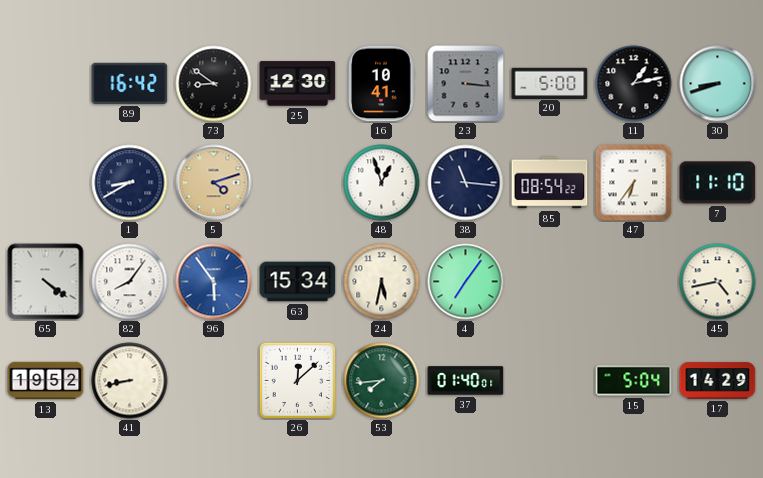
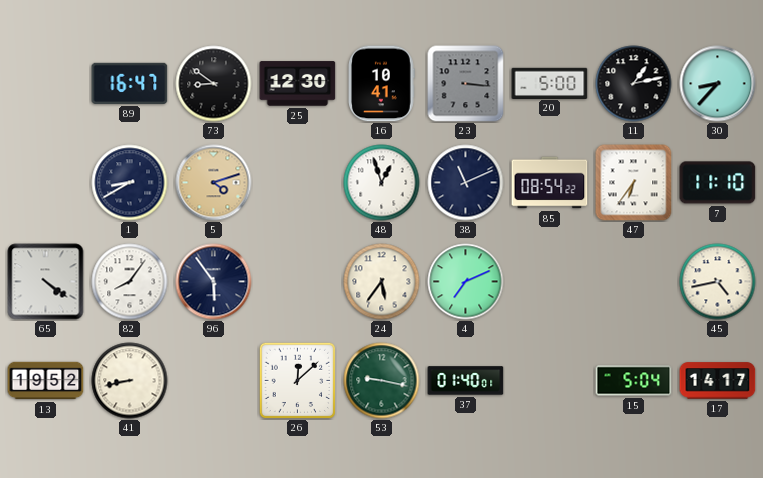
89: 16:42 -> 16:47 (130, 83)
30: 8:42 -> 8:37 (718, 84)
38: 11:16 -> 11:11 (466, 183)
96 dial: blue -> navy (214, 282)
63: 15:34 -> none (298, 282)
24: 5:32 -> 5:36 (382, 282)
4: 7:06 -> 7:11 (466, 282)
53: 7:44 -> 9:17 (382, 381)
17: 14:29 -> 14:17 (718, 381)
